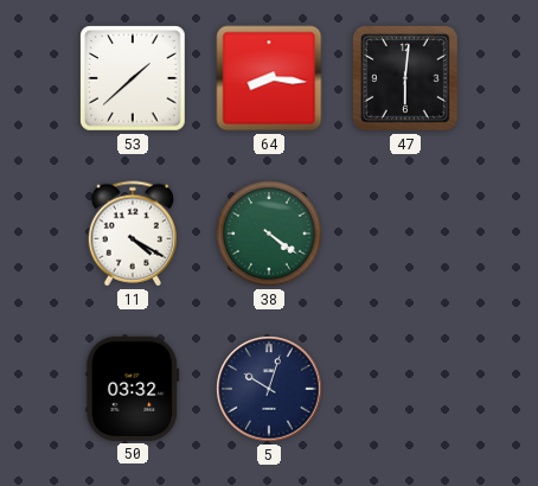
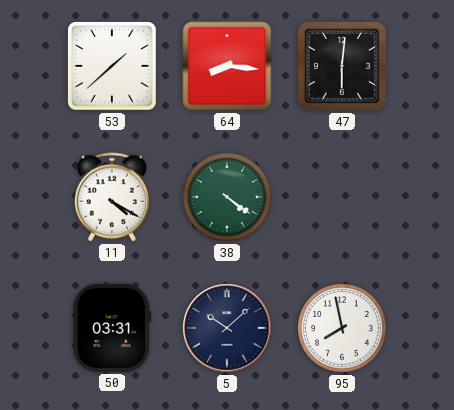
50: 03:32 -> 03:31 (112, 328)
5: 10:03 -> 10:08 (227, 328)
95: none -> 7:58 (342, 328)
